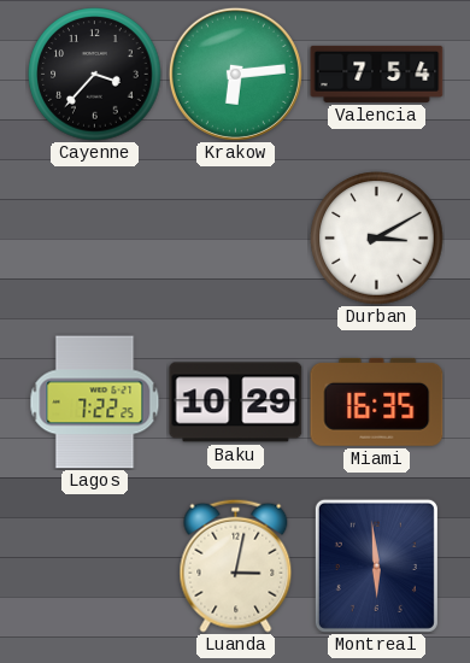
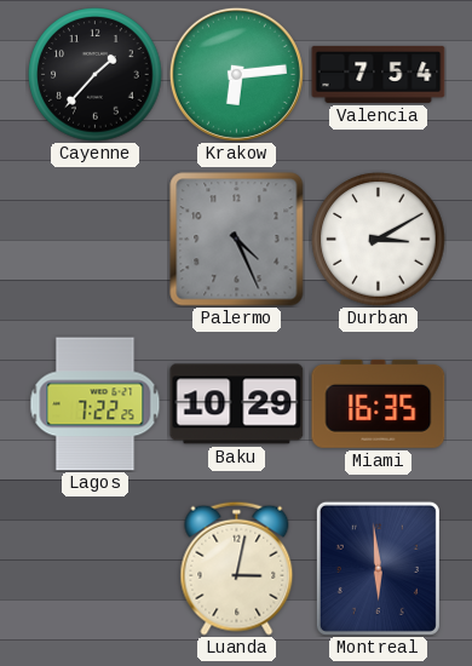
Cayenne: 3:37 -> 1:37 (96, 75)
Palermo: none -> 4:26 (237, 240)
